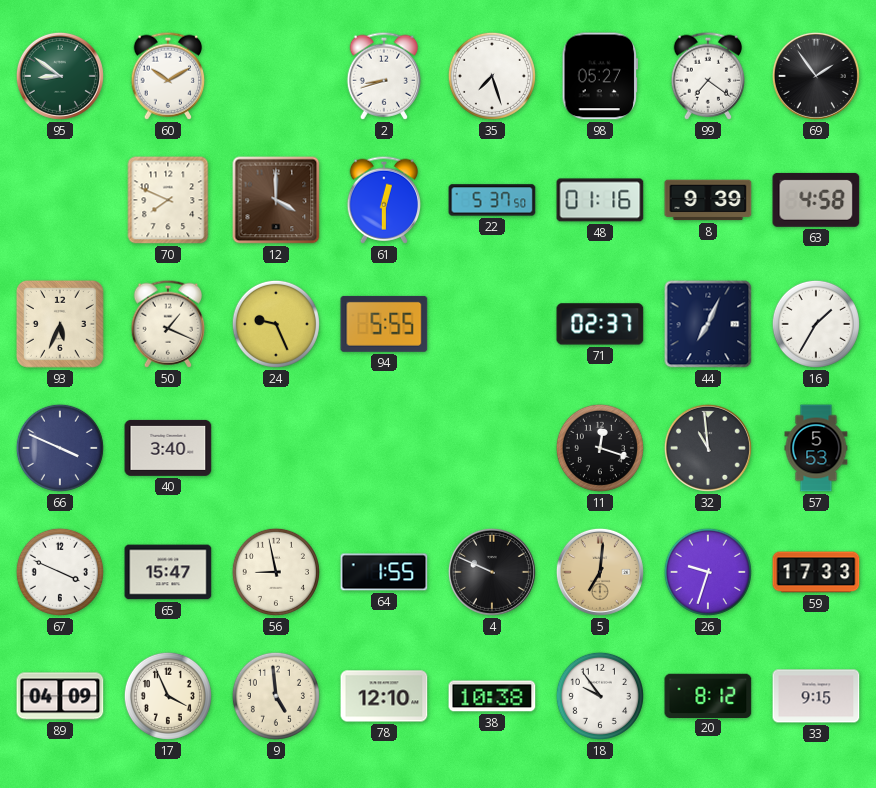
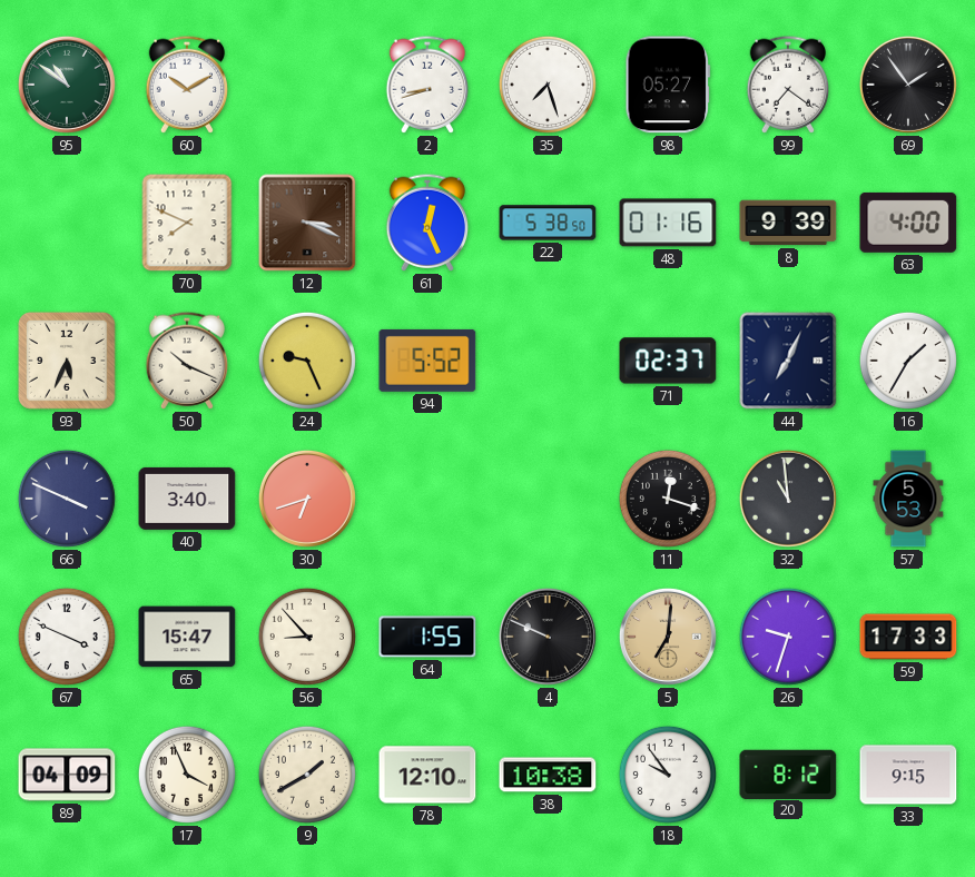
95: 8:51 -> 10:51 (67, 85)
12: 4:00 -> 3:19 (307, 223)
61: 12:30 -> 12:26 (427, 223)
22: 5:37 -> 5:38 (548, 223)
63: 4:58 -> 4:00 (908, 223)
50: 1:19 -> 10:19 (187, 361)
94: 5:55 -> 5:52 (427, 361)
30: none -> 6:42 (307, 499)
56: 8:58 -> 8:53 (307, 637)
9: 4:59 -> 1:40 (307, 775)
